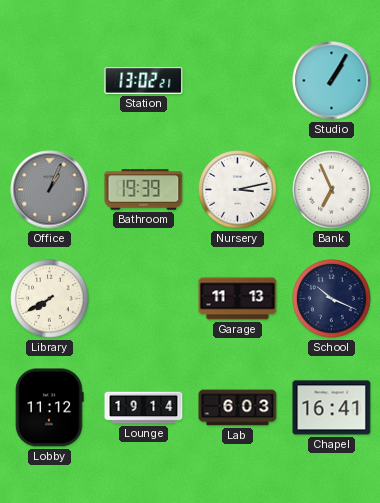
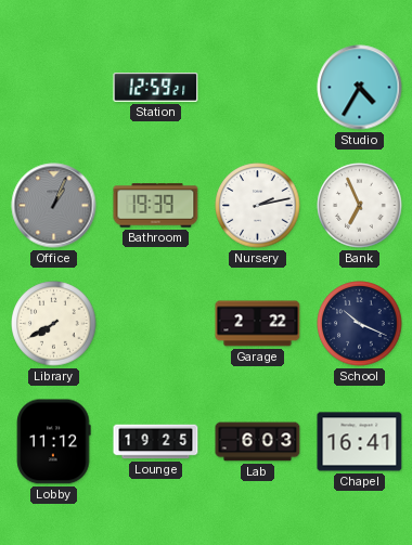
Station: 13:02 -> 12:59 (156, 88)
Studio: 1:05 -> 4:35 (360, 88)
Nursery: 3:13 -> 2:13 (258, 206)
Garage: 11:13 -> 2:22 (258, 324)
Lounge: 19:14 -> 19:25 (156, 442)
